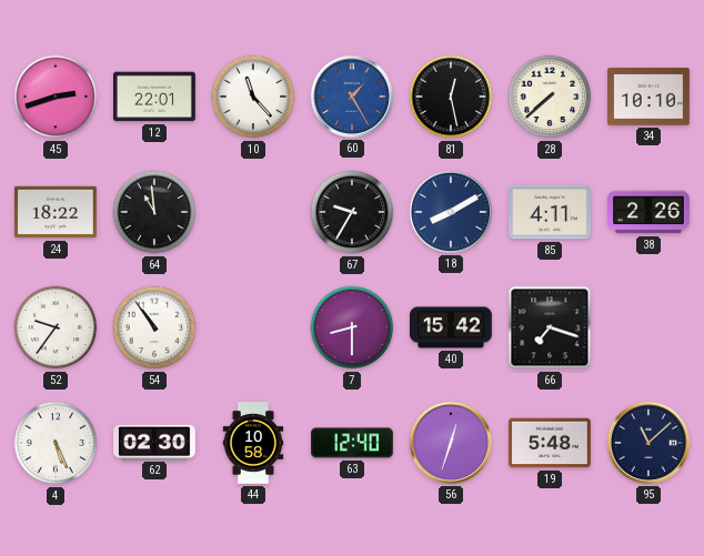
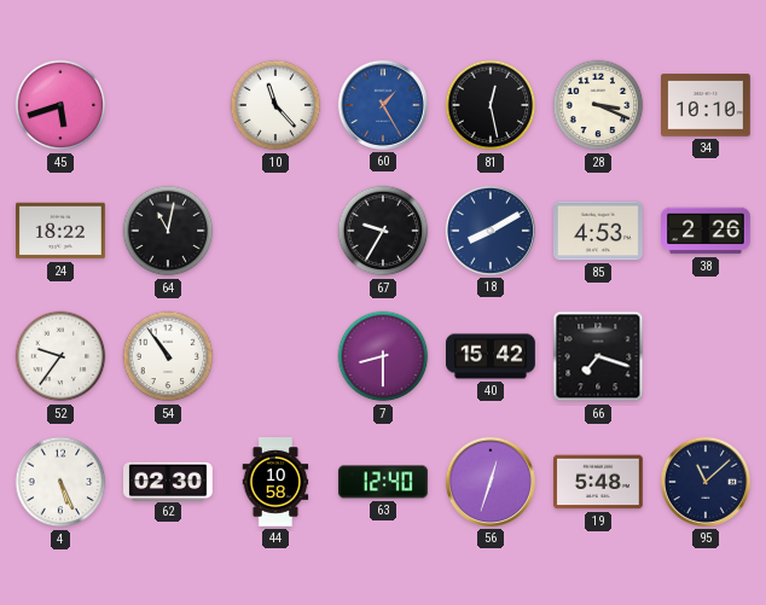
45: 2:42 -> 5:42 (60, 105)
12: 22:01 -> none (155, 97)
28: 7:38 -> 3:19 (598, 105)
64: 10:59 -> 11:02 (168, 231)
85: 4:11 -> 4:53 (599, 231)
